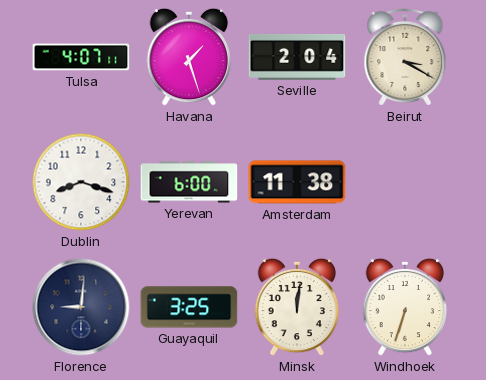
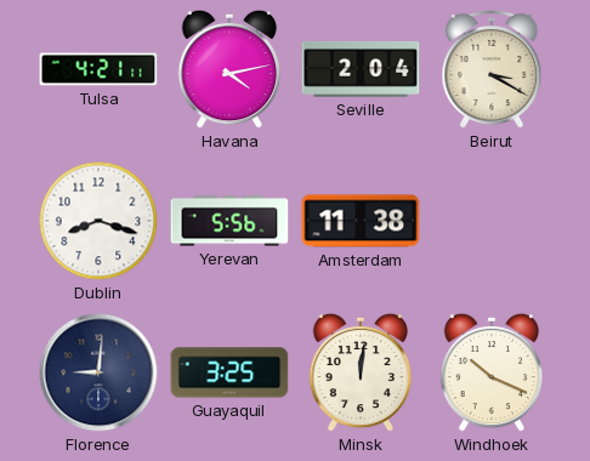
Tulsa: 4:07 -> 4:21 (98, 69)
Havana: 1:27 -> 4:13 (229, 69)
Yerevan: 6:00 -> 5:56 (229, 221)
Windhoek: 6:33 -> 10:19 (492, 372)
